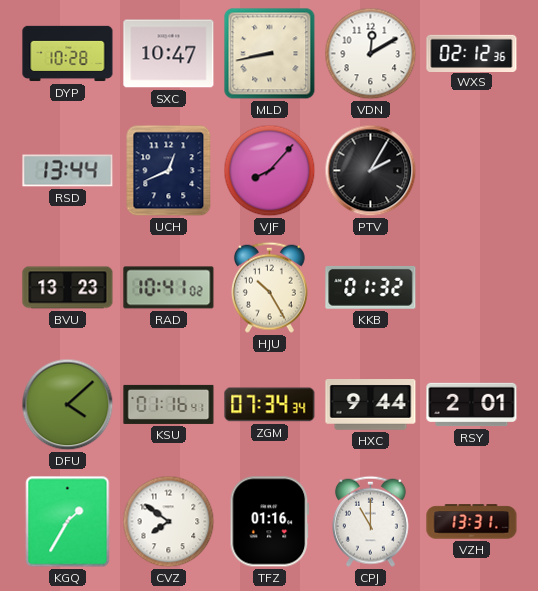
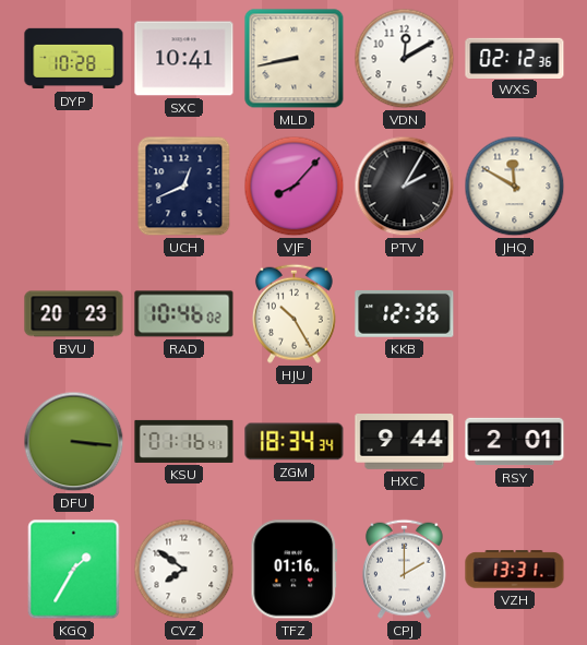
SXC: 10:47 -> 10:41 (184, 59)
RSD: 13:44 -> none (68, 171)
JHQ: none -> 11:50 (515, 187)
BVU: 13:23 -> 20:23 (74, 314)
RAD: 10:41 -> 10:46 (184, 314)
KKB: 01:32 -> 12:36 (405, 313)
DFU: 4:08 -> 3:16 (74, 442)
ZGM: 07:34 -> 18:34 (295, 442)
CPJ: 11:00 -> 2:00 (404, 569)
